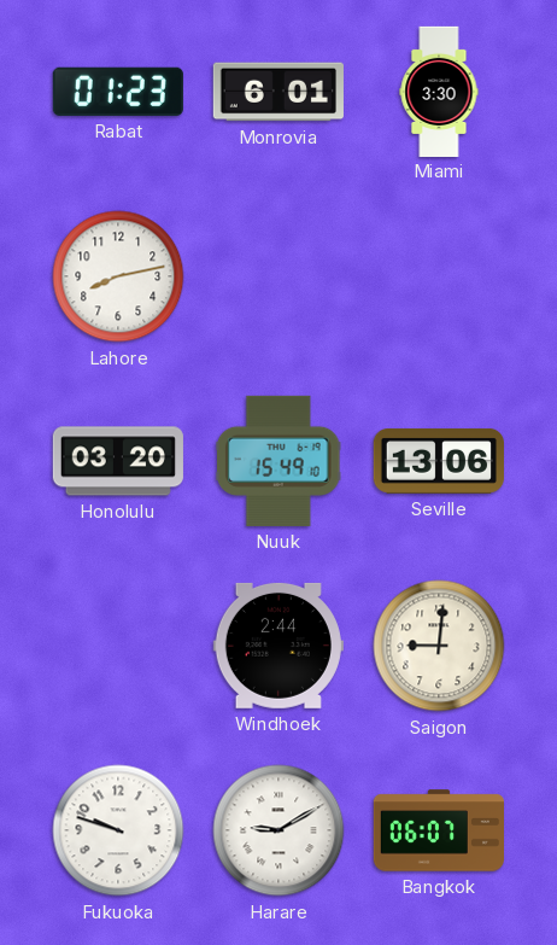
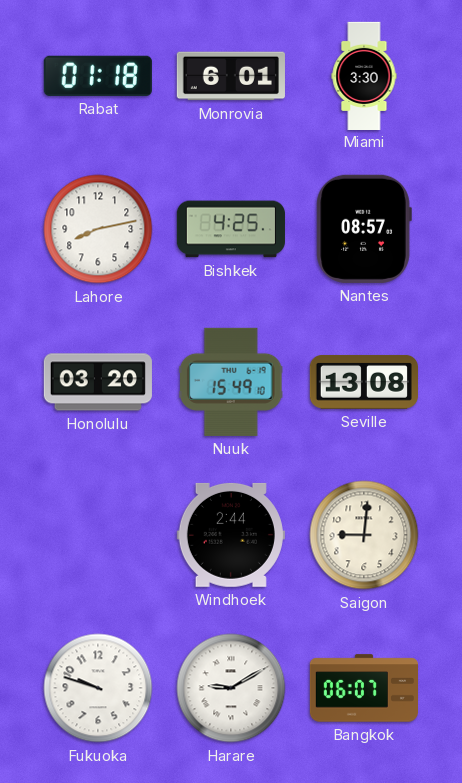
Rabat: 01:23 -> 01:18 (98, 76)
Bishkek: none -> 4:25 (231, 229)
Nantes: none -> 08:57 (364, 229)
Seville: 13:06 -> 13:08 (364, 382)
